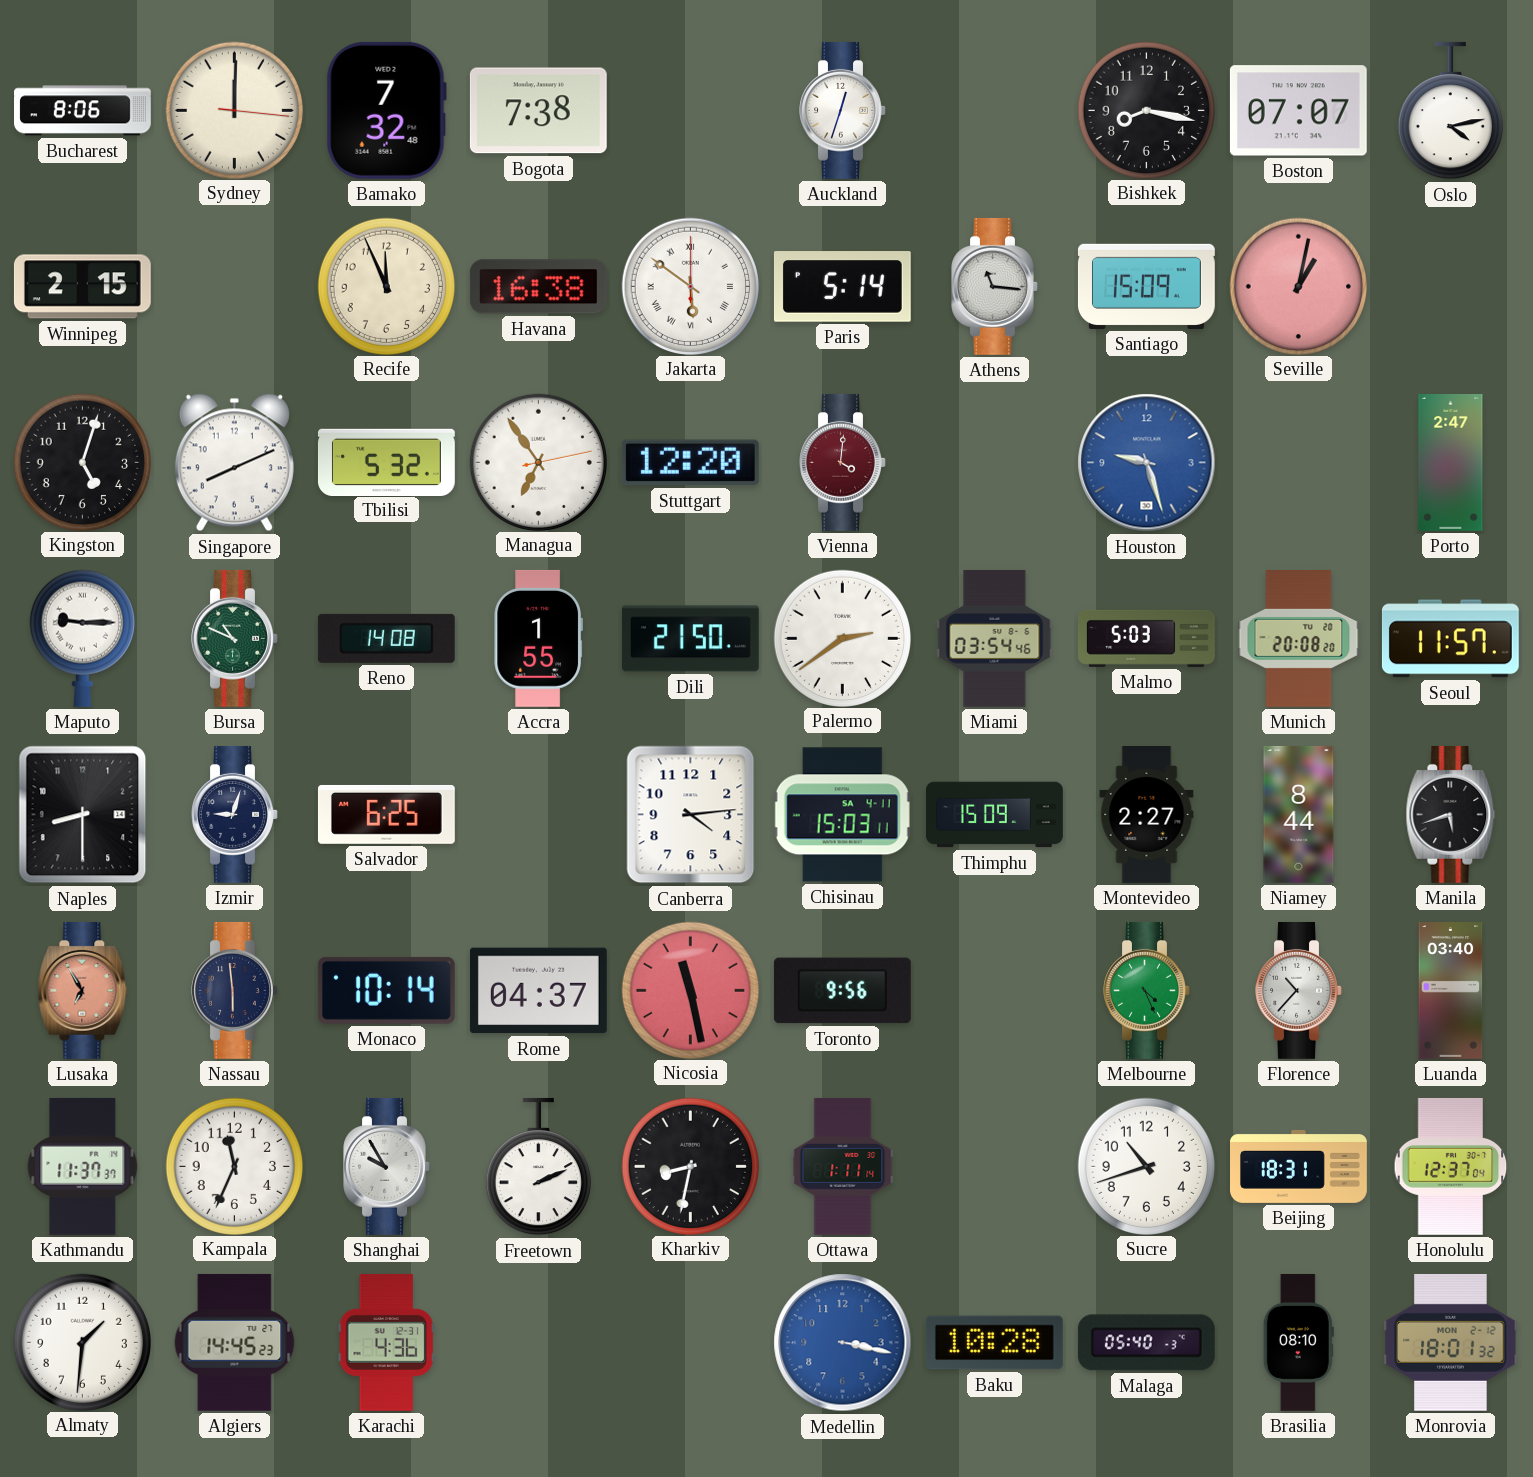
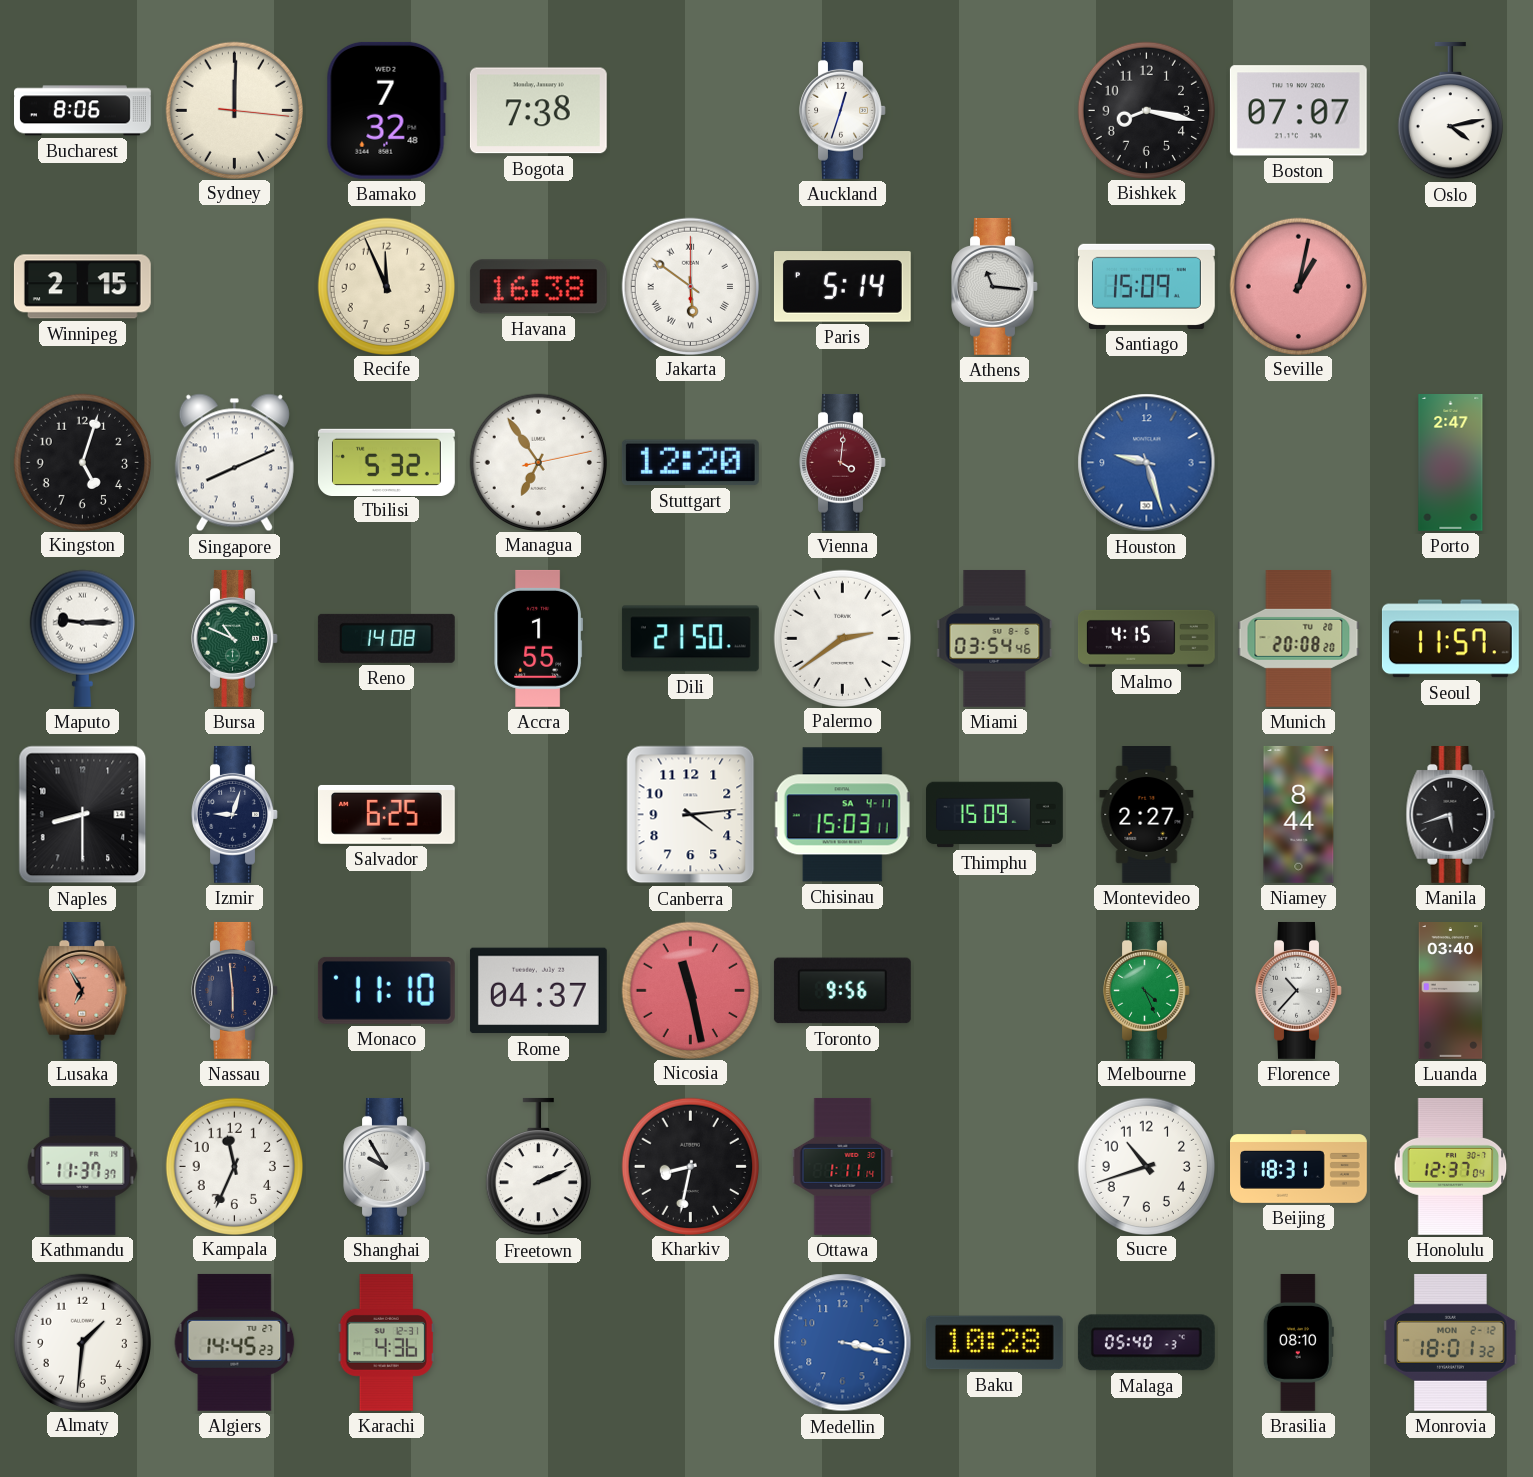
Malmo: 5:03 -> 4:15 (1146, 638)
Monaco: 10:14 -> 11:10 (386, 990)
